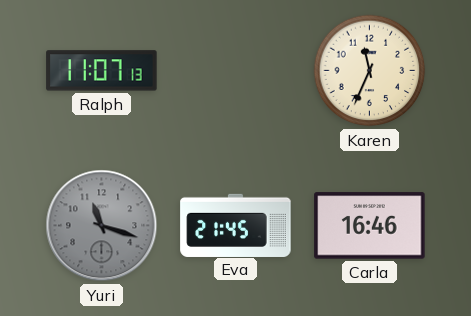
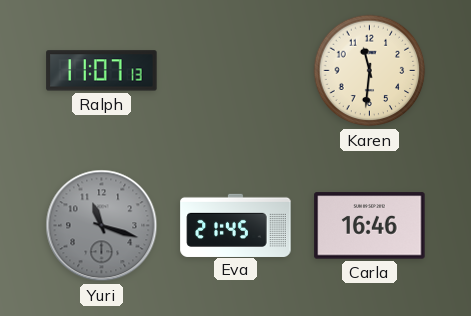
Karen: 11:34 -> 11:31 (370, 71)
